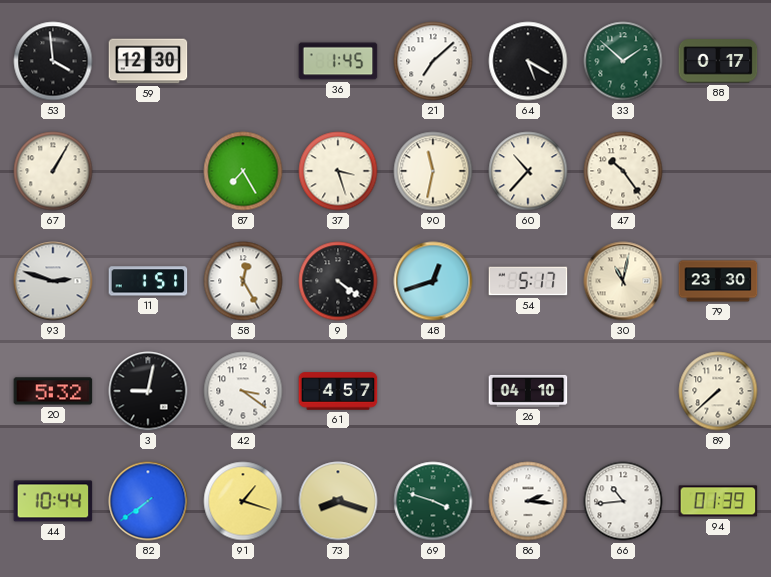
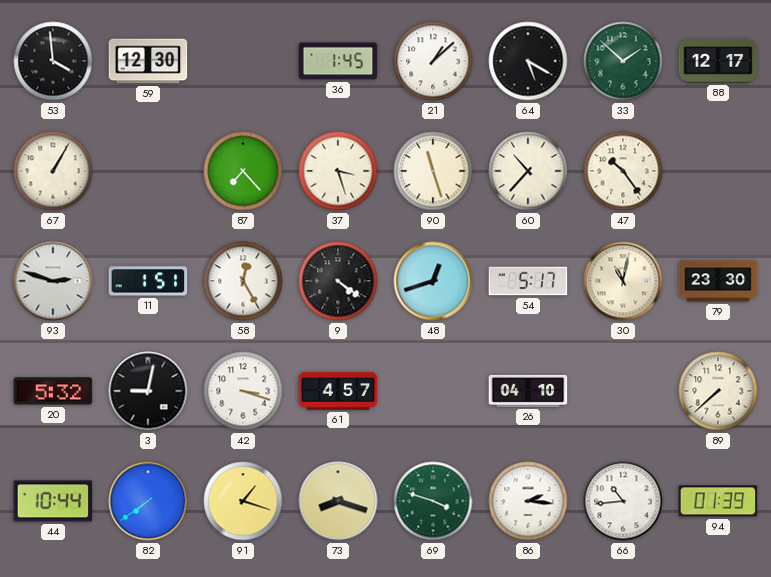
21: 7:08 -> 1:08 (433, 61)
88: 0:17 -> 12:17 (718, 61)
87: 7:25 -> 7:23 (243, 171)
90: 11:32 -> 11:27 (433, 171)
42: 3:21 -> 3:18 (243, 391)
